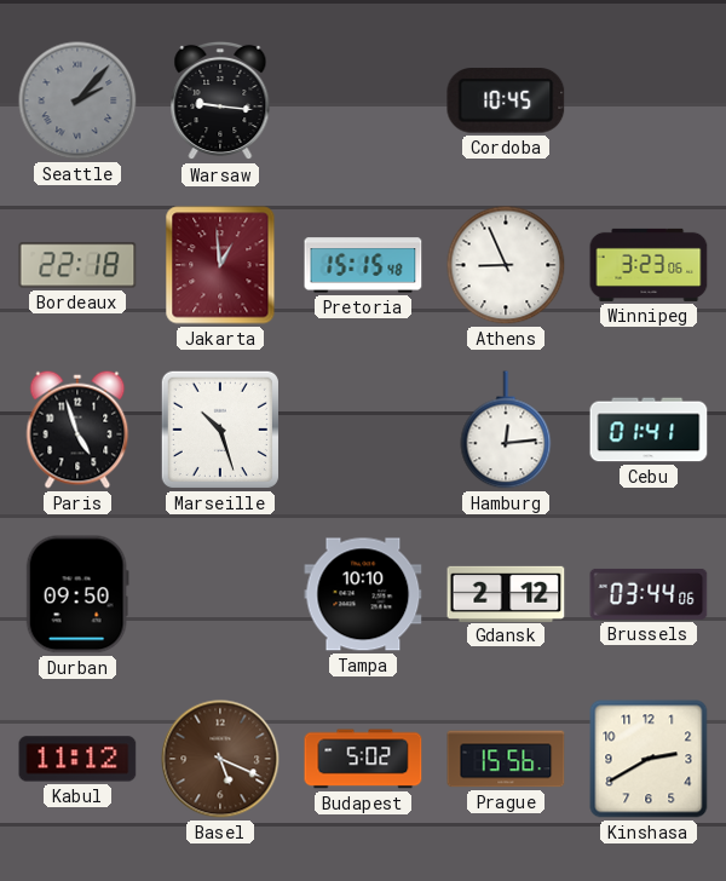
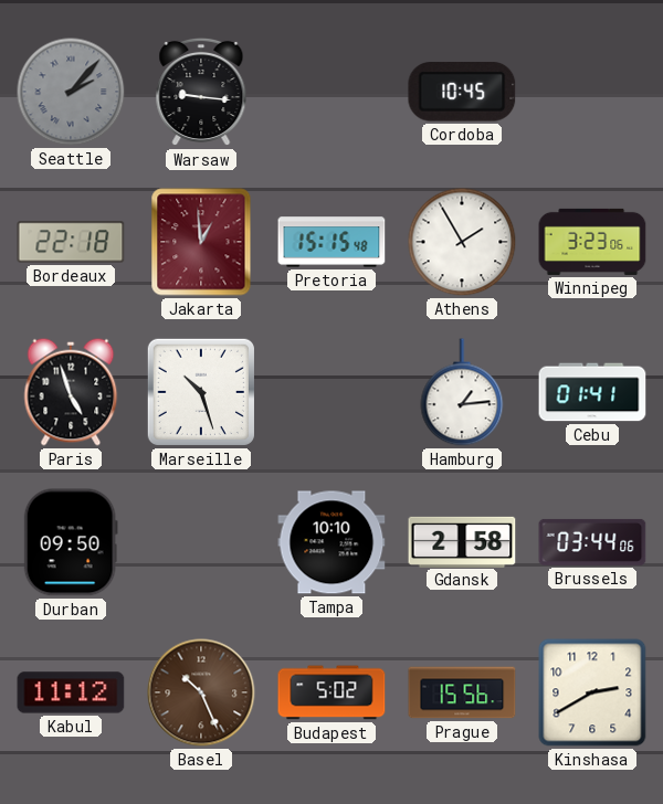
Athens: 8:56 -> 1:55 (462, 242)
Hamburg: 12:14 -> 1:14 (462, 392)
Gdansk: 2:12 -> 2:58 (462, 541)
Basel: 5:19 -> 10:26 (201, 692)
